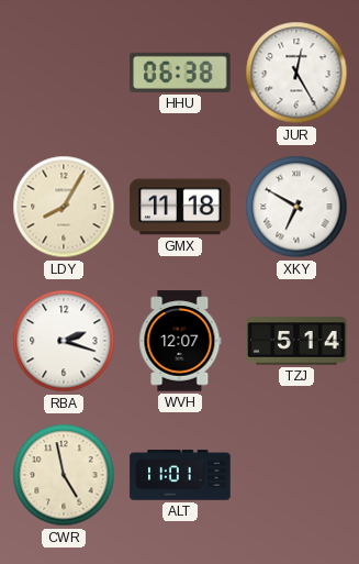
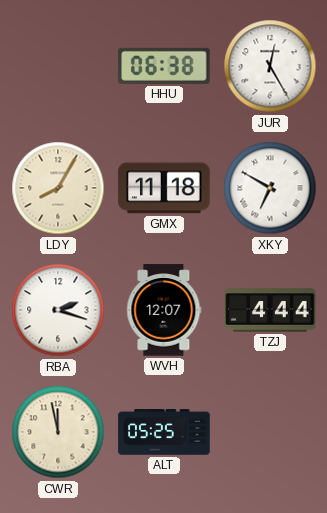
TZJ: 5:14 -> 4:44 (270, 310)
CWR: 4:58 -> 11:58 (58, 432)
ALT: 11:01 -> 05:25 (164, 432)
